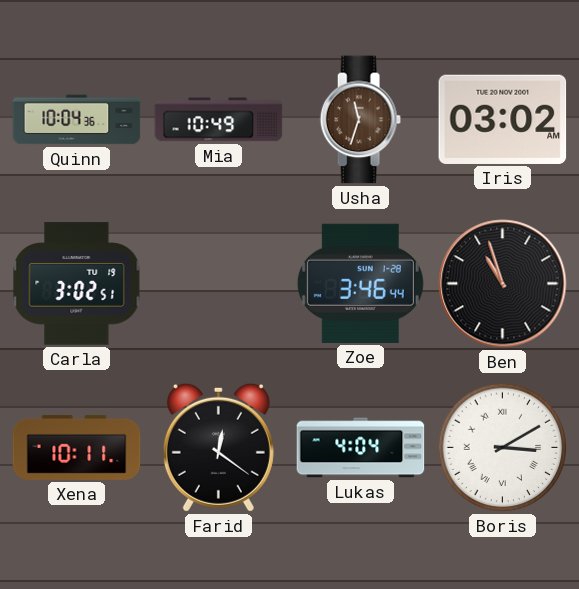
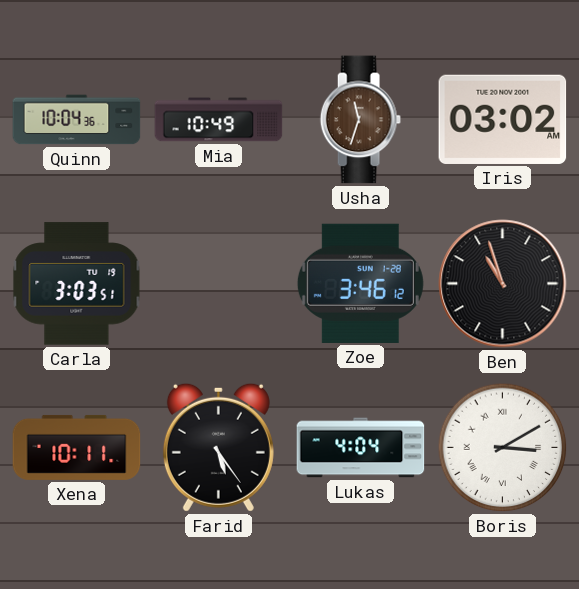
Carla: 3:02 -> 3:03 (77, 284)
Zoe: 3:46:44 -> 3:46:12 (360, 283)
Farid: 12:21 -> 5:24 (218, 447)
